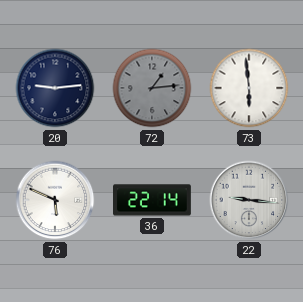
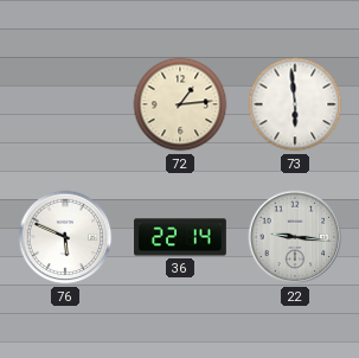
20: 9:14 -> none (55, 88)
72 dial: grey -> cream (180, 104)
